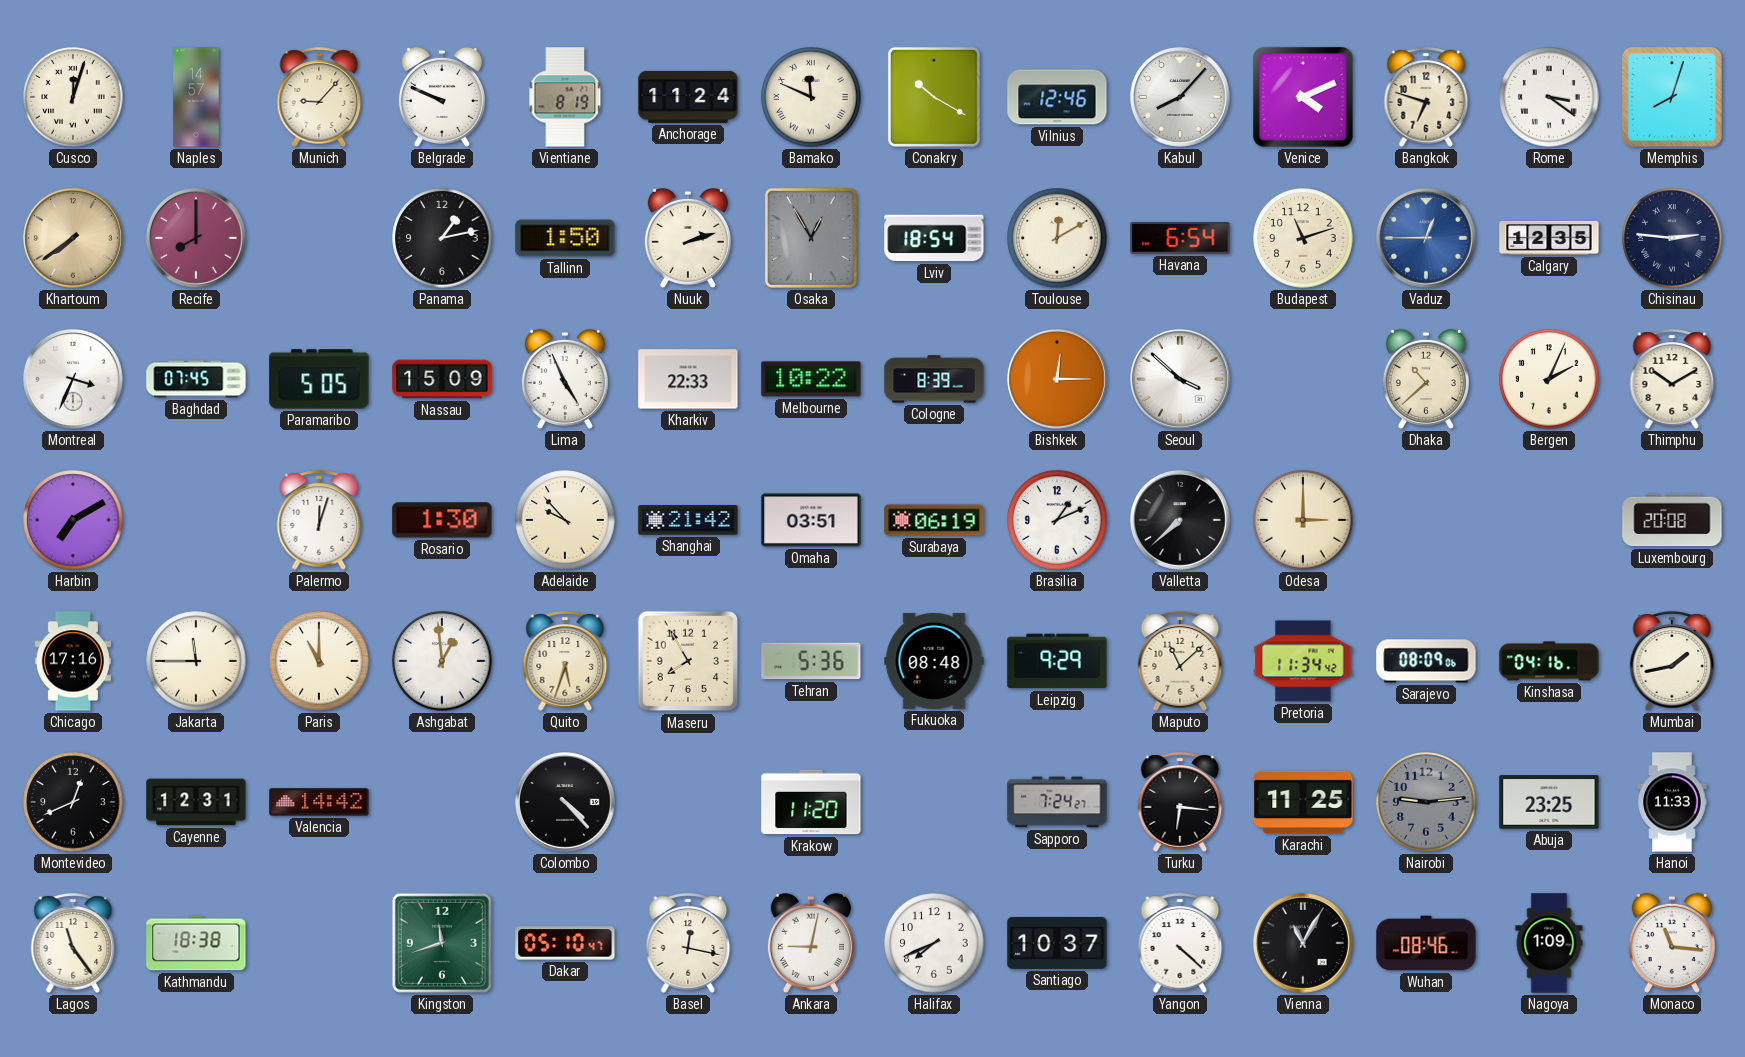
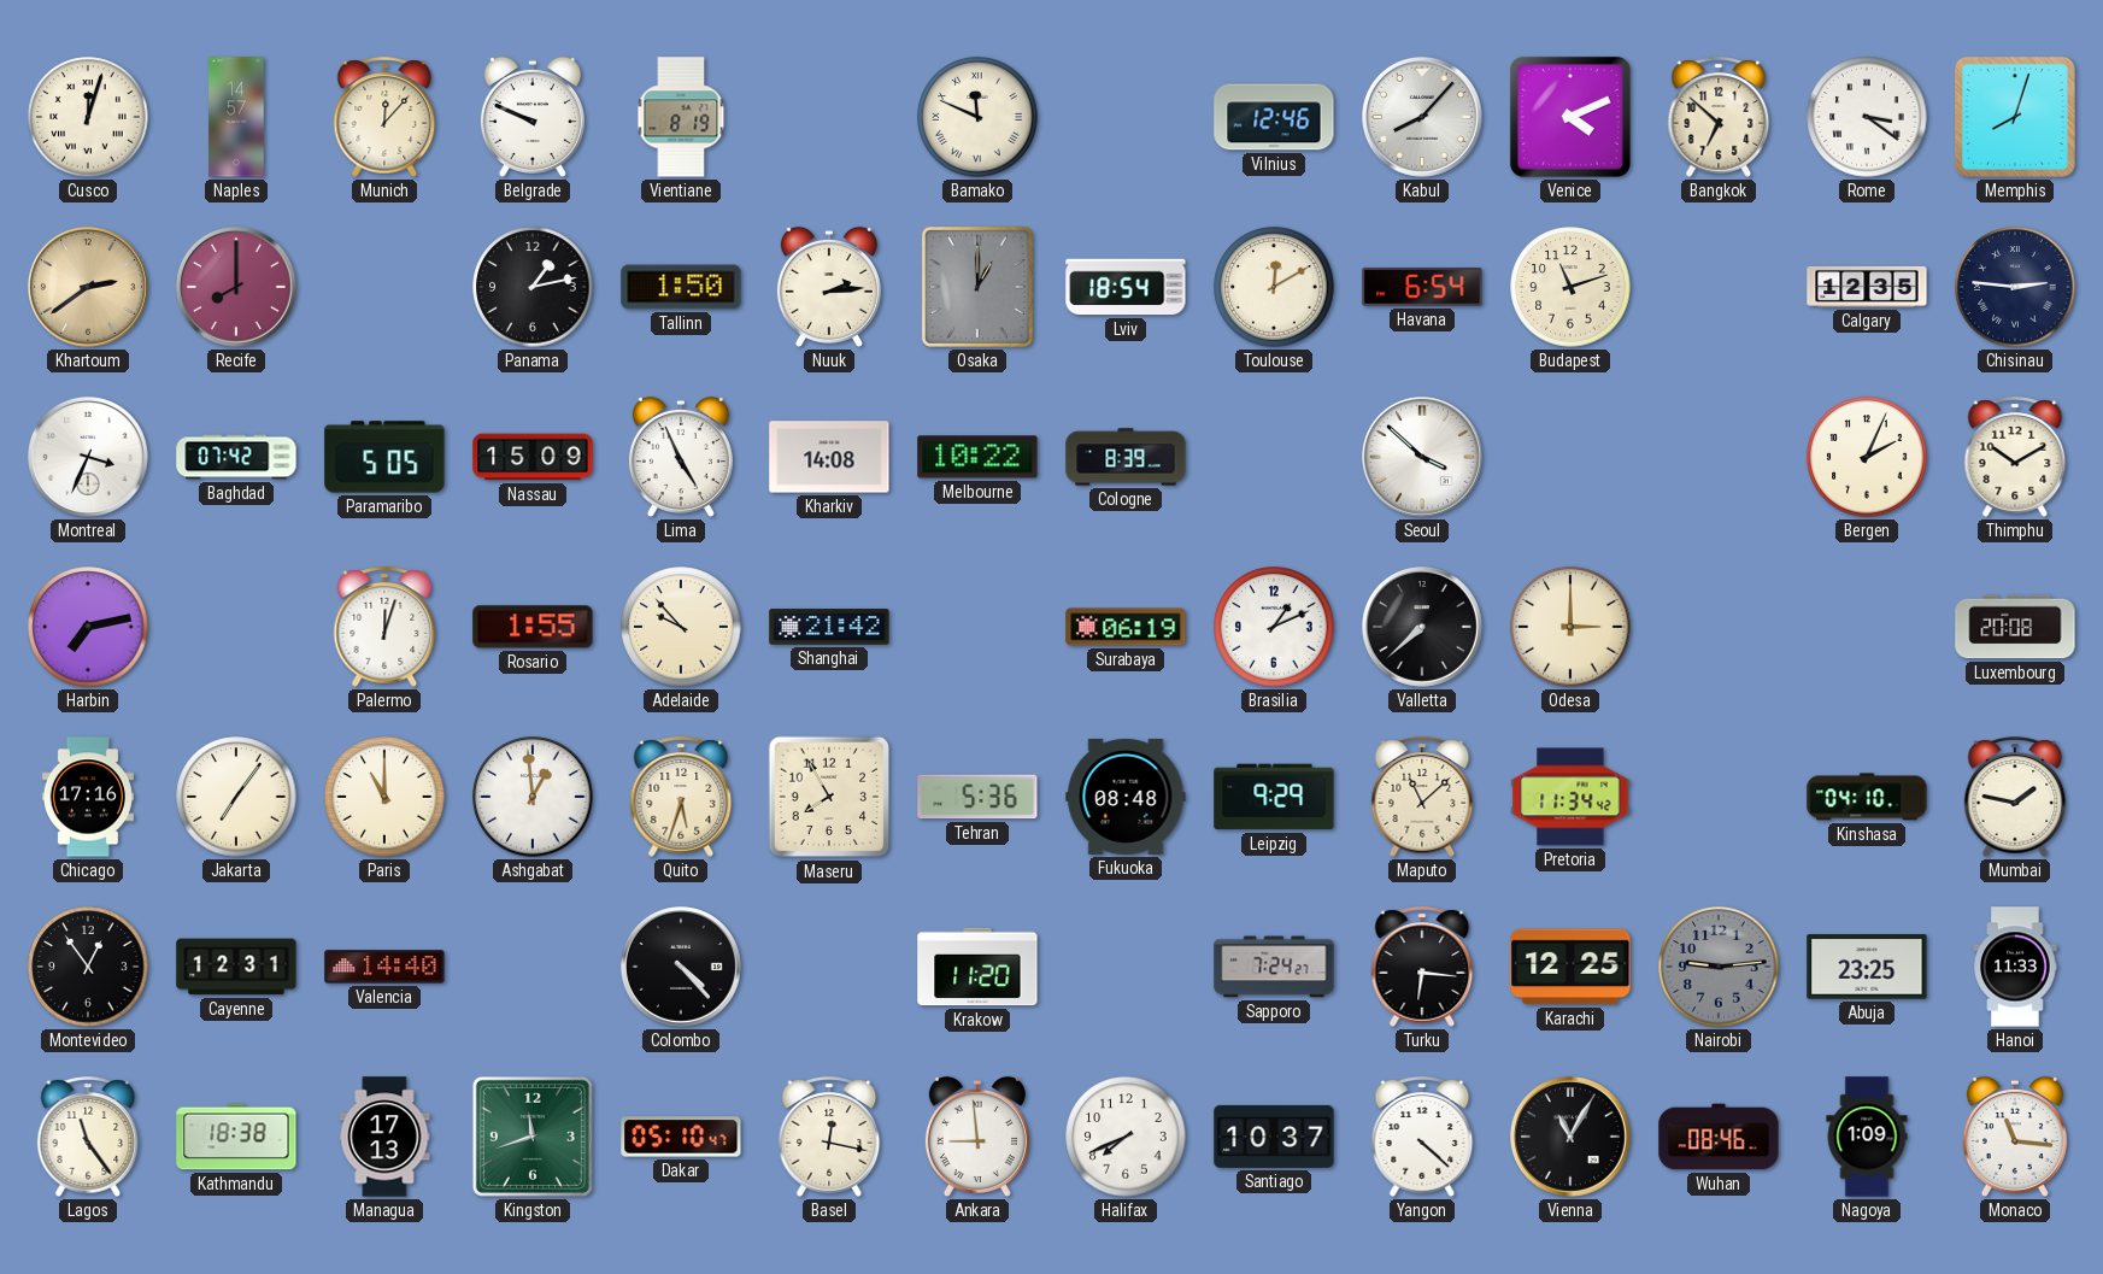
Munich: 9:07 -> 12:07 (384, 117)
Anchorage: 11:24 -> none (688, 97)
Conakry: 10:20 -> none (934, 97)
Bangkok: 6:48 -> 6:52 (1719, 117)
Khartoum: 7:39 -> 2:39 (89, 288)
Nuuk: 2:12 -> 2:14 (829, 287)
Osaka: 12:55 -> 1:00 (977, 287)
Vaduz: 12:45 -> none (1427, 239)
Baghdad: 07:45 -> 07:42 (236, 457)
Kharkiv: 22:33 -> 14:08 (829, 457)
Bishkek: 12:15 -> none (1058, 380)
Dhaka: 10:38 -> none (1426, 379)
Harbin: 7:10 -> 7:13 (88, 627)
Rosario: 1:30 -> 1:55 (533, 627)
Omaha: 03:51 -> none (811, 520)
Jakarta: 11:45 -> 7:06 (236, 797)
Sarajevo: 08:09 -> none (1426, 661)
Kinshasa: 04:16 -> 04:10 (1867, 797)
Mumbai: 1:43 -> 1:47 (2015, 797)
Montevideo: 12:41 -> 12:54 (88, 967)
Valencia: 14:42 -> 14:40 (384, 967)
Karachi: 11:25 -> 12:25 (1570, 967)
Managua: none -> 17:13 (384, 1137)
Ankara: 9:02 -> 8:59 (977, 1137)
